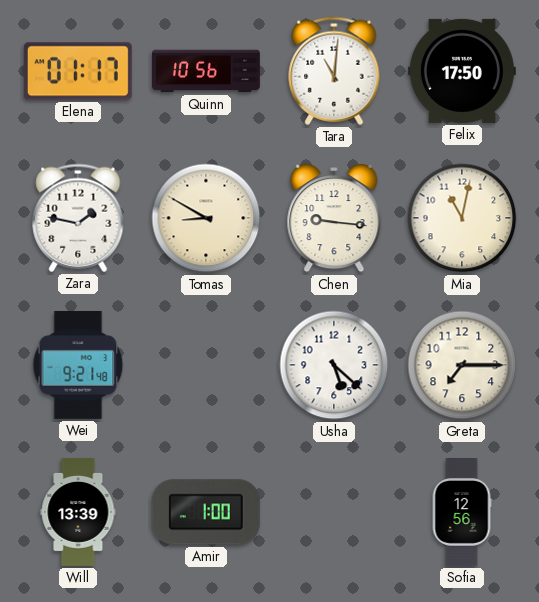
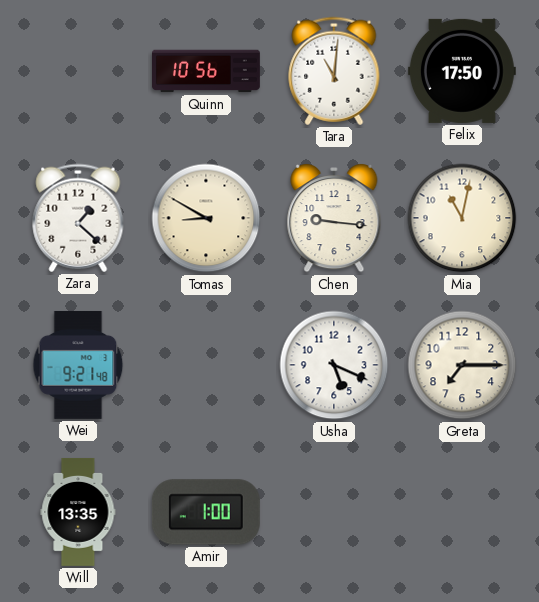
Elena: 01:17 -> none (78, 71)
Zara: 1:47 -> 1:22 (78, 218)
Usha: 5:22 -> 5:19 (334, 365)
Will: 13:39 -> 13:35 (78, 512)
Sofia: 12:56 -> none (462, 513)
